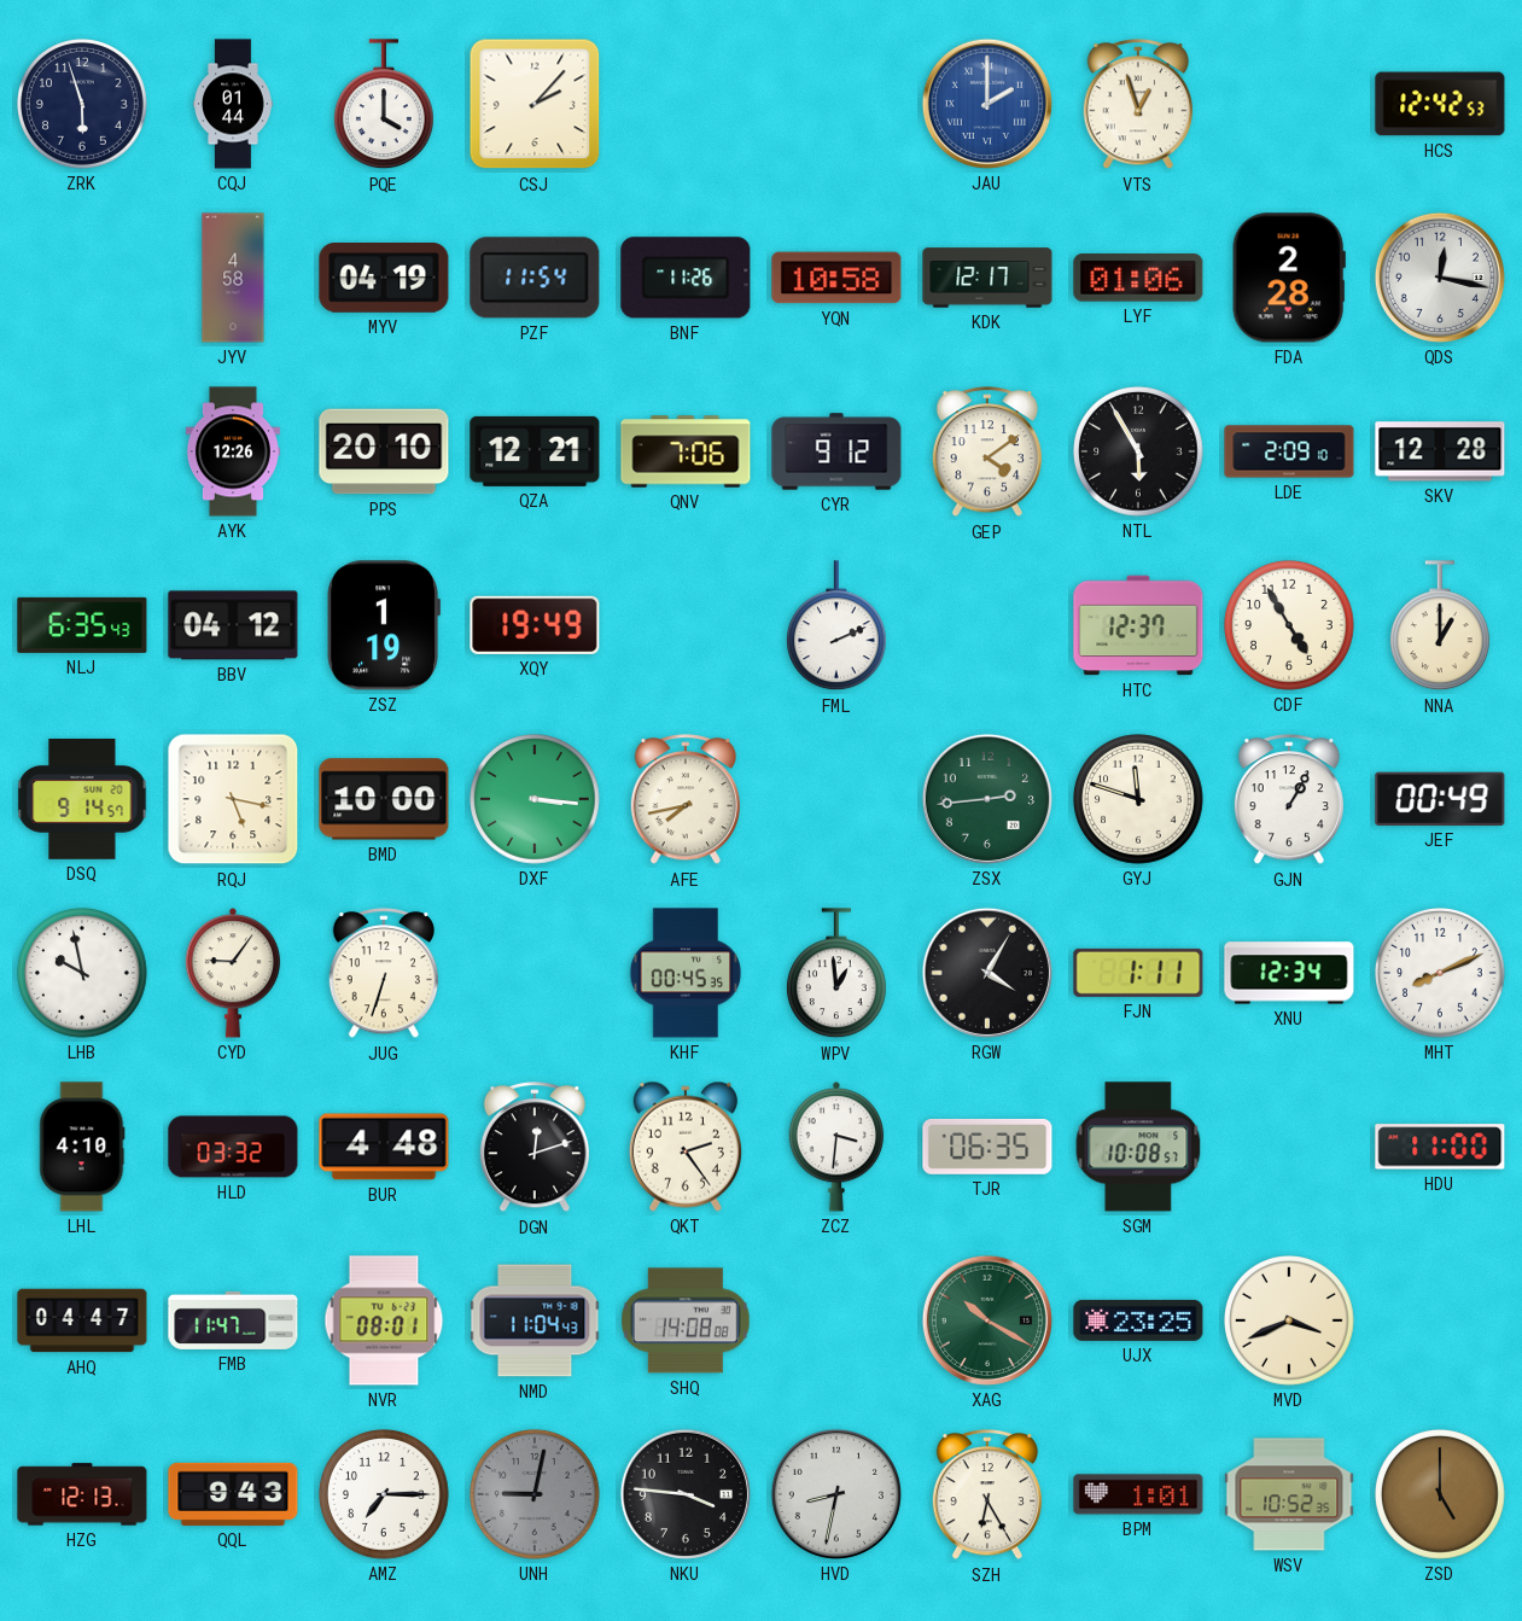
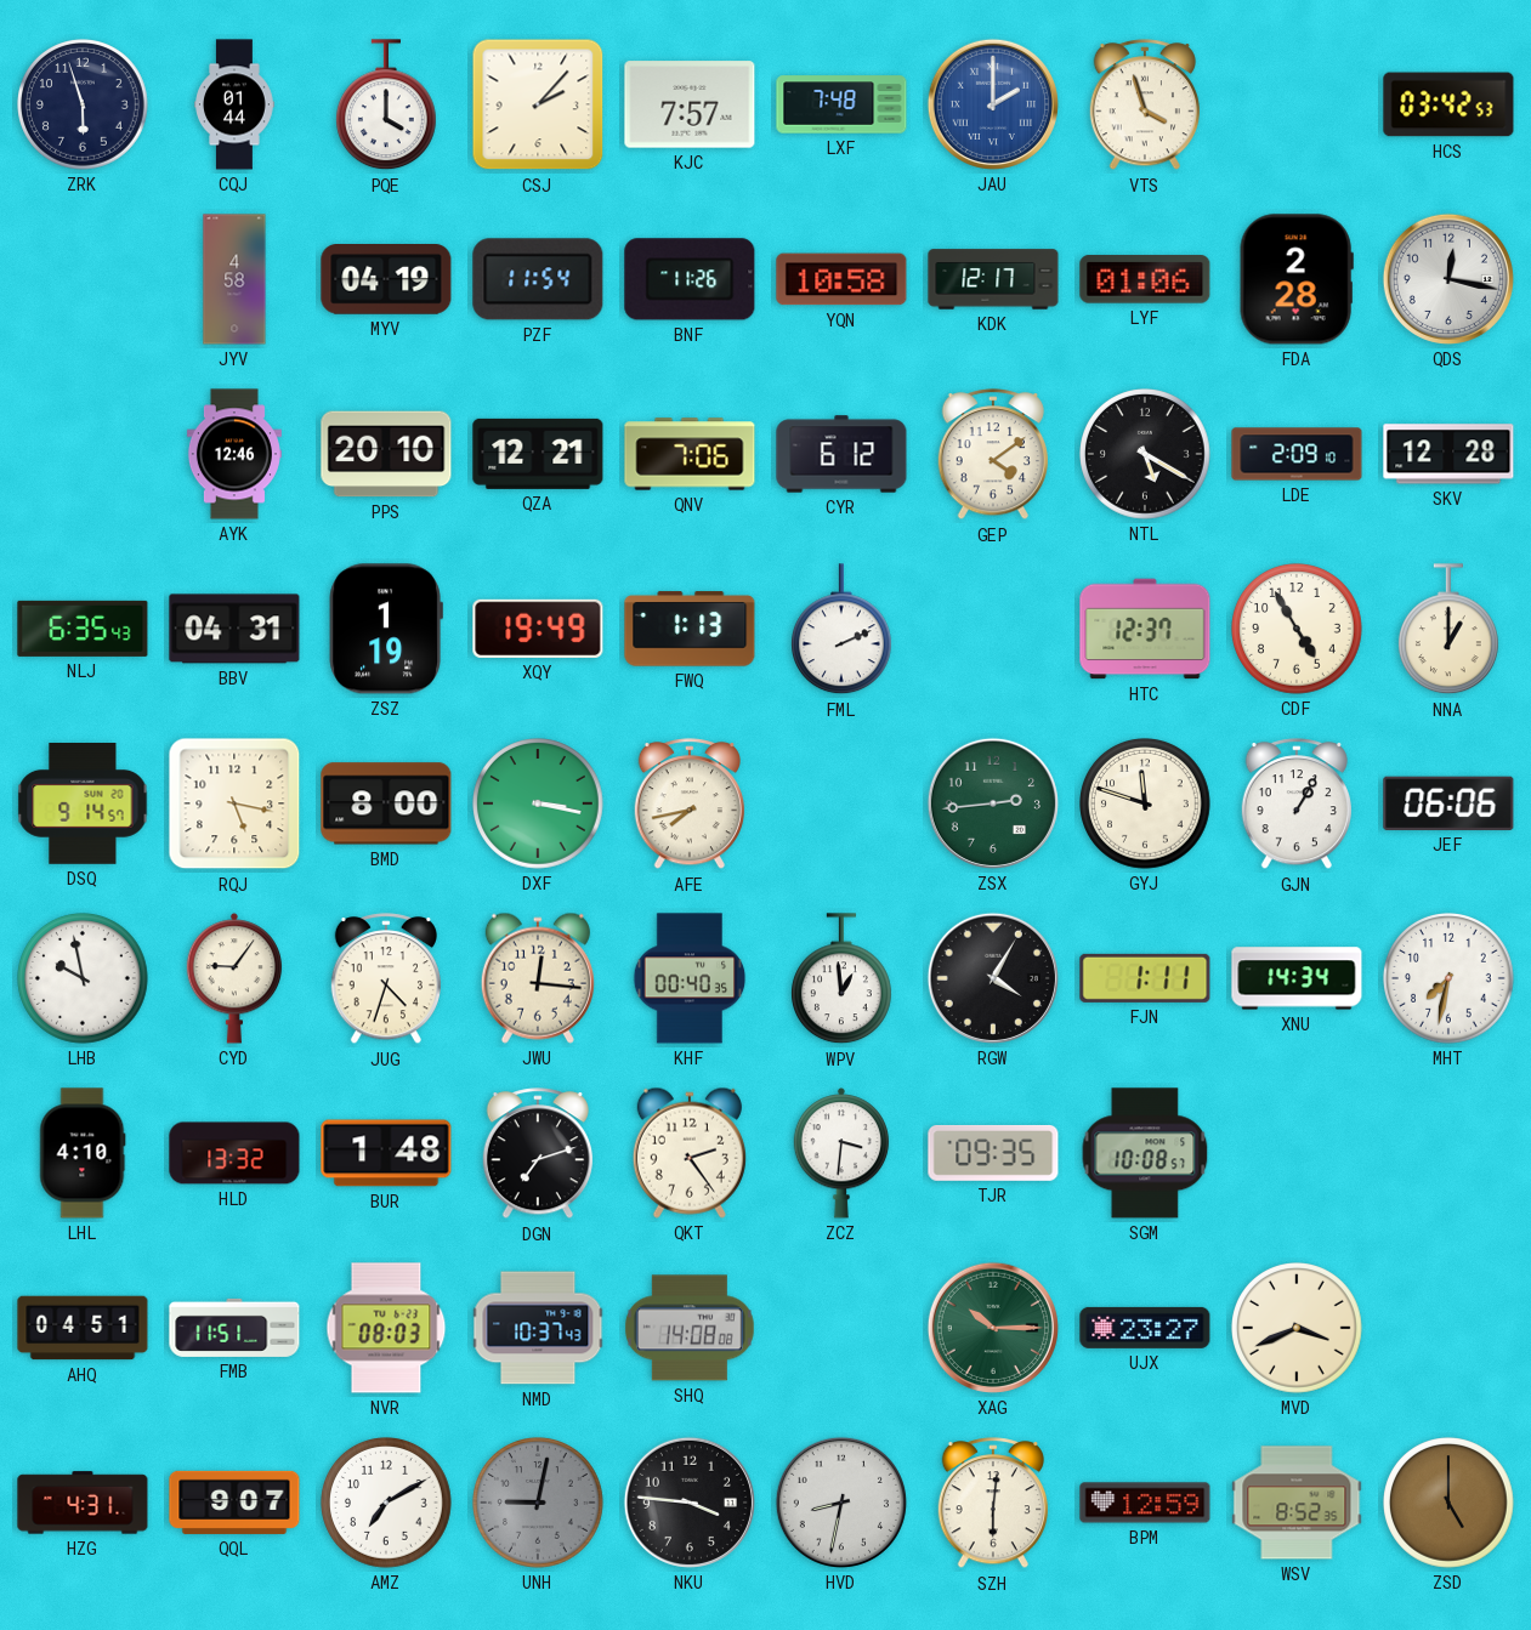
KJC: none -> 7:57 (690, 104)
LXF: none -> 7:48 (841, 104)
VTS: 12:57 -> 3:57 (1144, 106)
HCS: 12:42 -> 03:42 (1448, 104)
AYK: 12:26 -> 12:46 (234, 454)
CYR: 9:12 -> 6:12 (841, 454)
NTL: 5:55 -> 5:20 (1146, 455)
BBV: 04:12 -> 04:31 (234, 629)
FWQ: none -> 1:13 (690, 629)
BMD: 10:00 -> 8:00 (386, 803)
DXF: 3:16 -> 3:17 (539, 805)
JEF: 00:49 -> 06:06 (1448, 803)
JUG: 6:33 -> 4:33 (385, 979)
JWU: none -> 12:16 (538, 978)
KHF: 00:45 -> 00:40 (690, 978)
XNU: 12:34 -> 14:34 (1297, 978)
MHT: 8:11 -> 7:32 (1450, 979)
HLD: 03:32 -> 13:32 (234, 1153)
BUR: 4:48 -> 1:48 (386, 1153)
DGN: 12:12 -> 7:12 (537, 1154)
TJR: 06:35 -> 09:35 (993, 1153)
HDU: 11:00 -> none (1440, 1147)
AHQ: 04:47 -> 04:51 (83, 1328)
FMB: 11:47 -> 11:51 (234, 1328)
NVR: 08:01 -> 08:03 (386, 1328)
NMD: 11:04 -> 10:37 (538, 1328)
XAG: 10:20 -> 10:15 (993, 1328)
UJX: 23:25 -> 23:27 (1145, 1328)
HZG: 12:13 -> 4:31 (83, 1503)
QQL: 9:43 -> 9:07 (234, 1503)
AMZ: 7:15 -> 7:10 (387, 1504)
SZH: 6:25 -> 6:01 (992, 1504)
BPM: 1:01 -> 12:59 (1145, 1503)
WSV: 10:52 -> 8:52 (1297, 1503)
